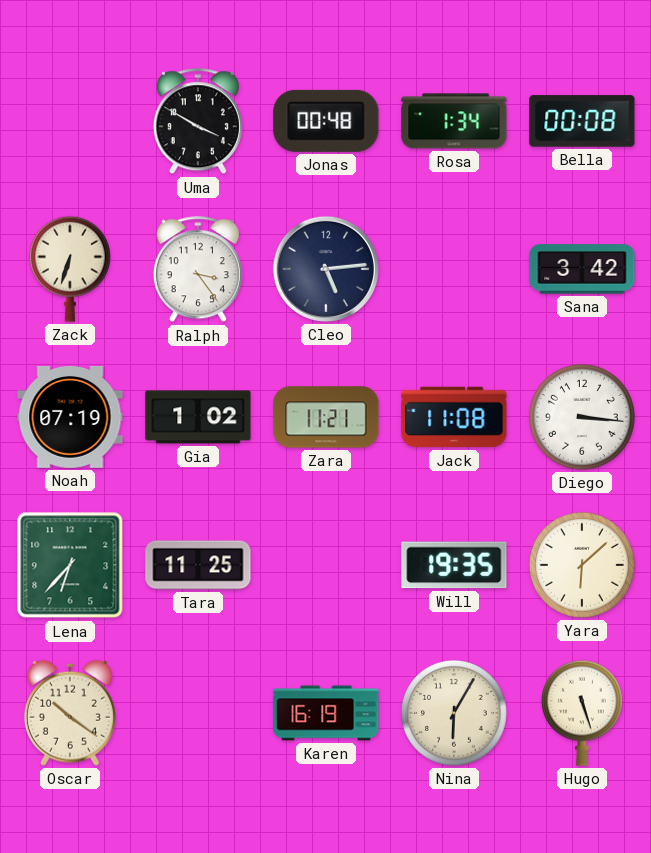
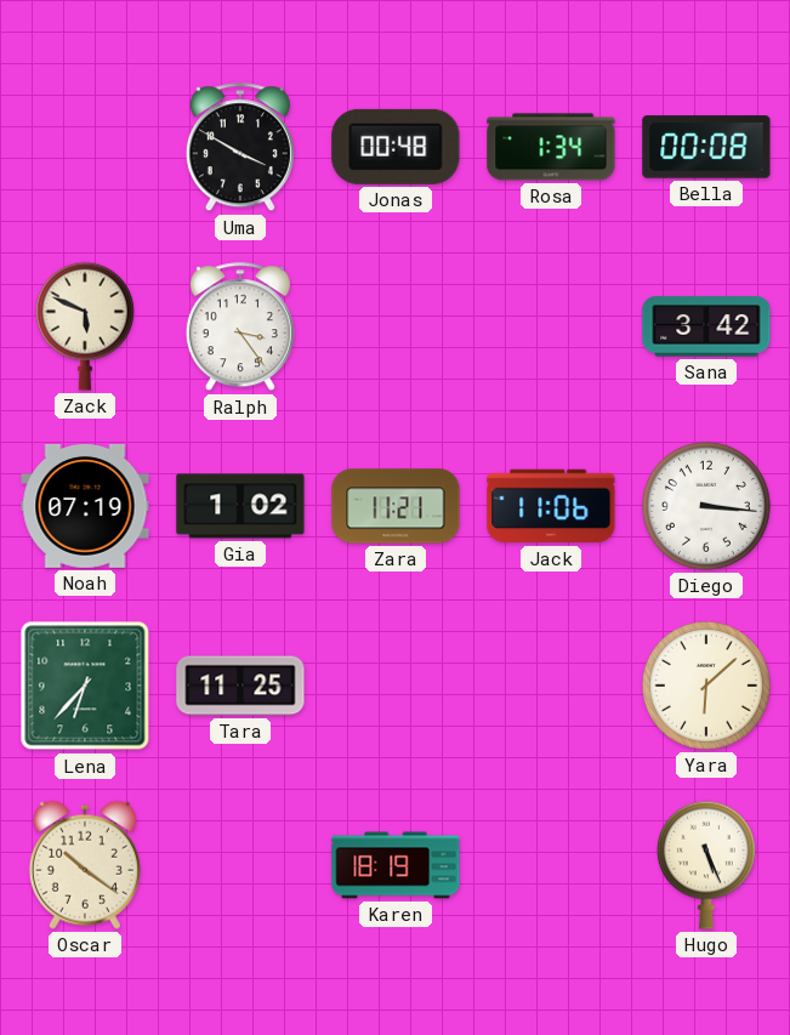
Zack: 6:33 -> 5:49 (85, 326)
Cleo: 5:14 -> none (326, 269)
Jack: 11:08 -> 11:06 (551, 506)
Will: 19:35 -> none (454, 565)
Karen: 16:19 -> 18:19 (396, 865)
Nina: 6:05 -> none (454, 713)
Hugo: 5:27 -> 5:26 (706, 865)
